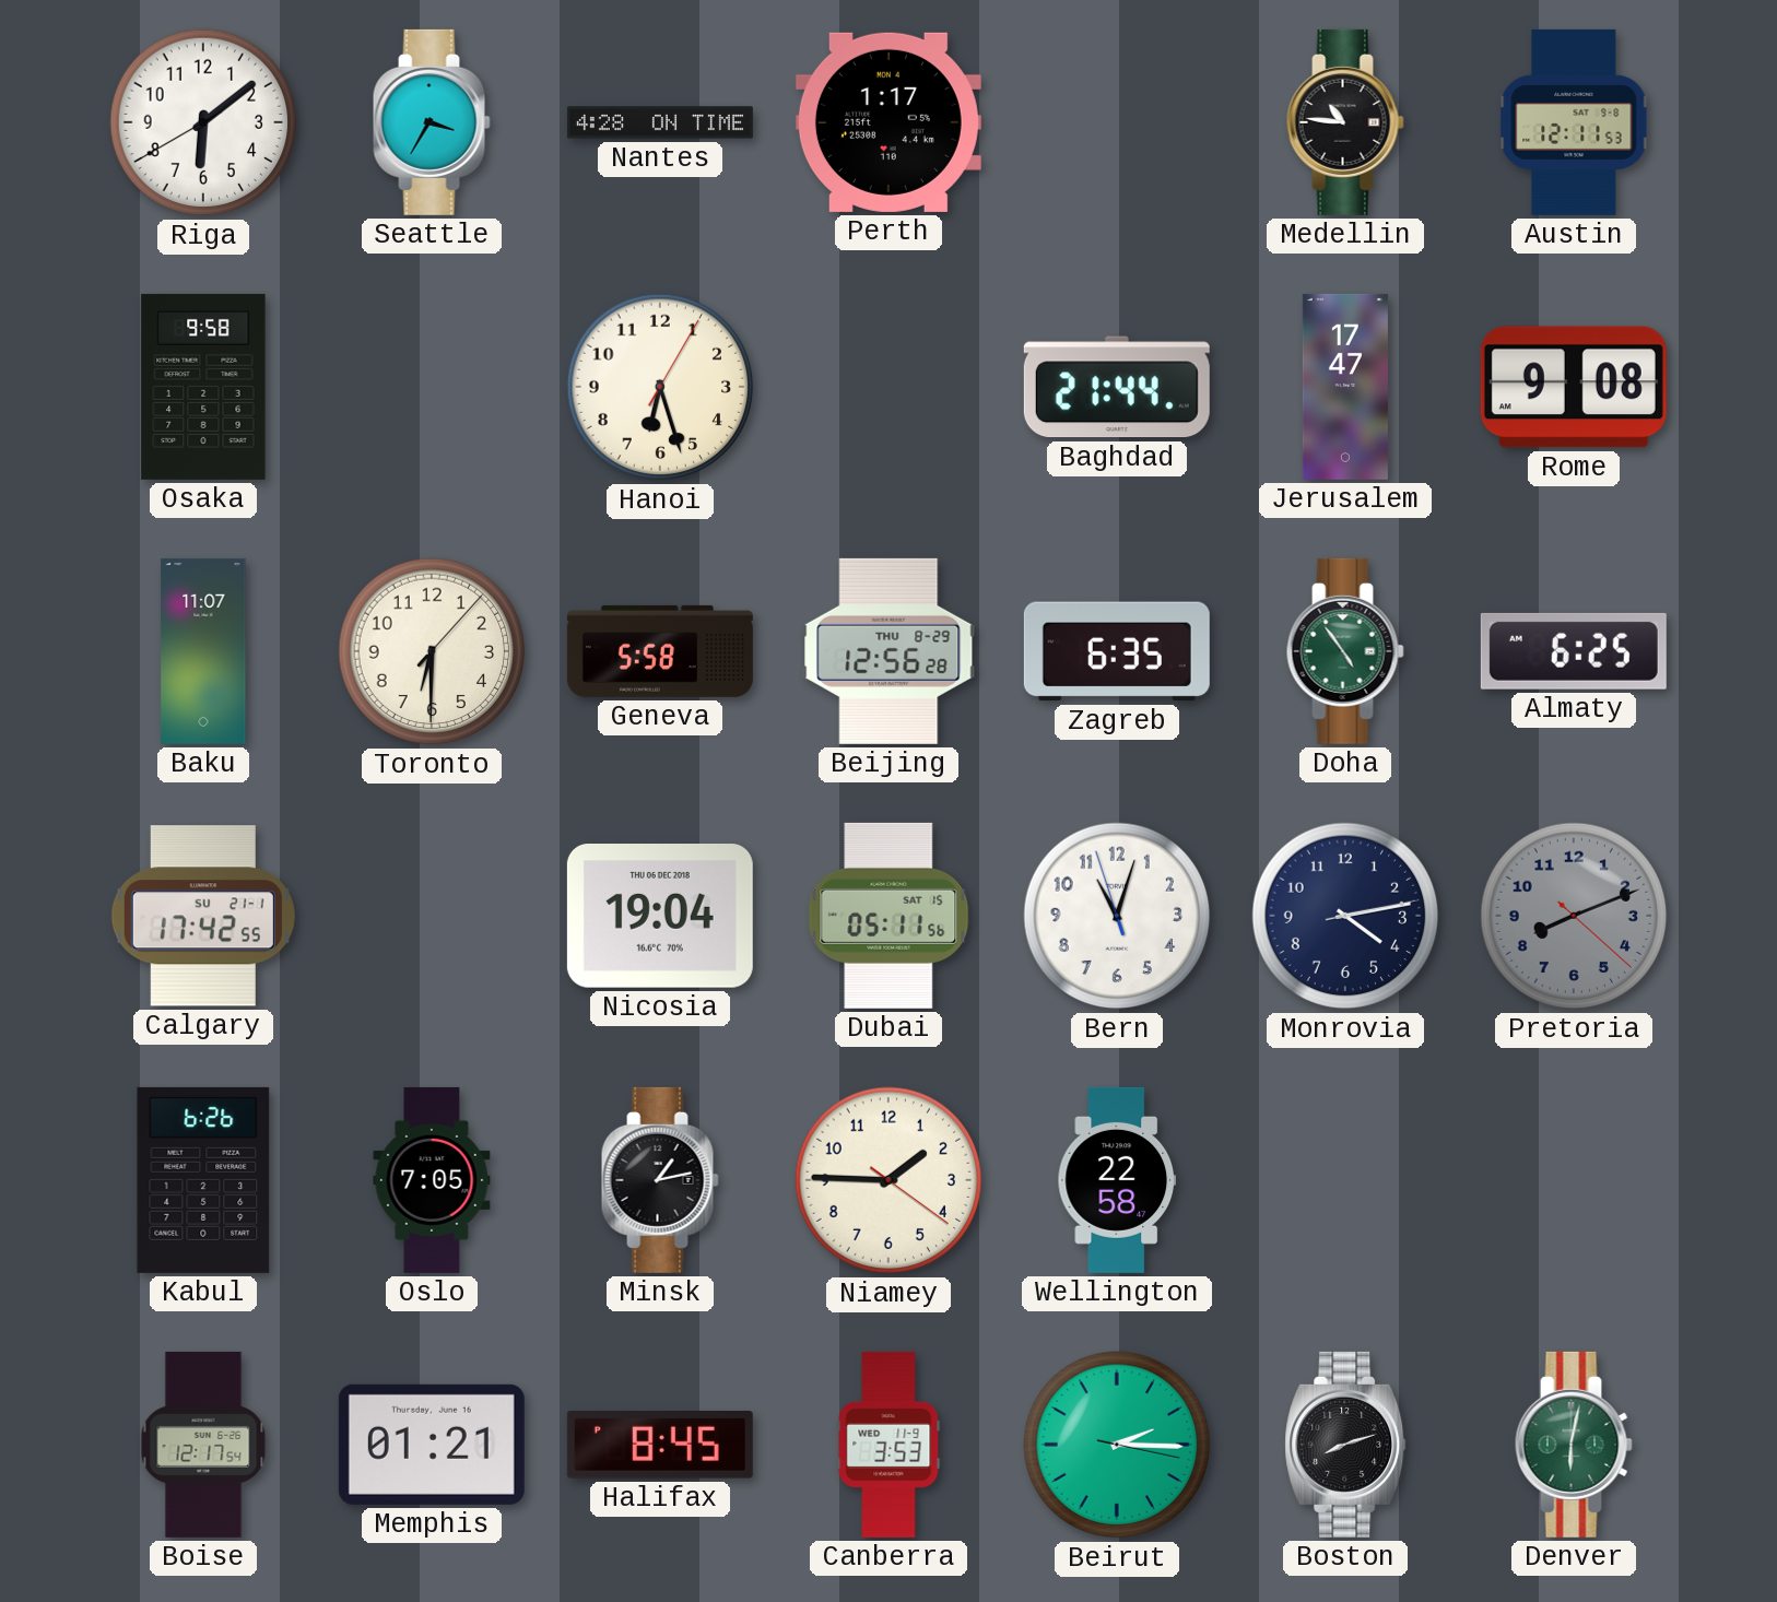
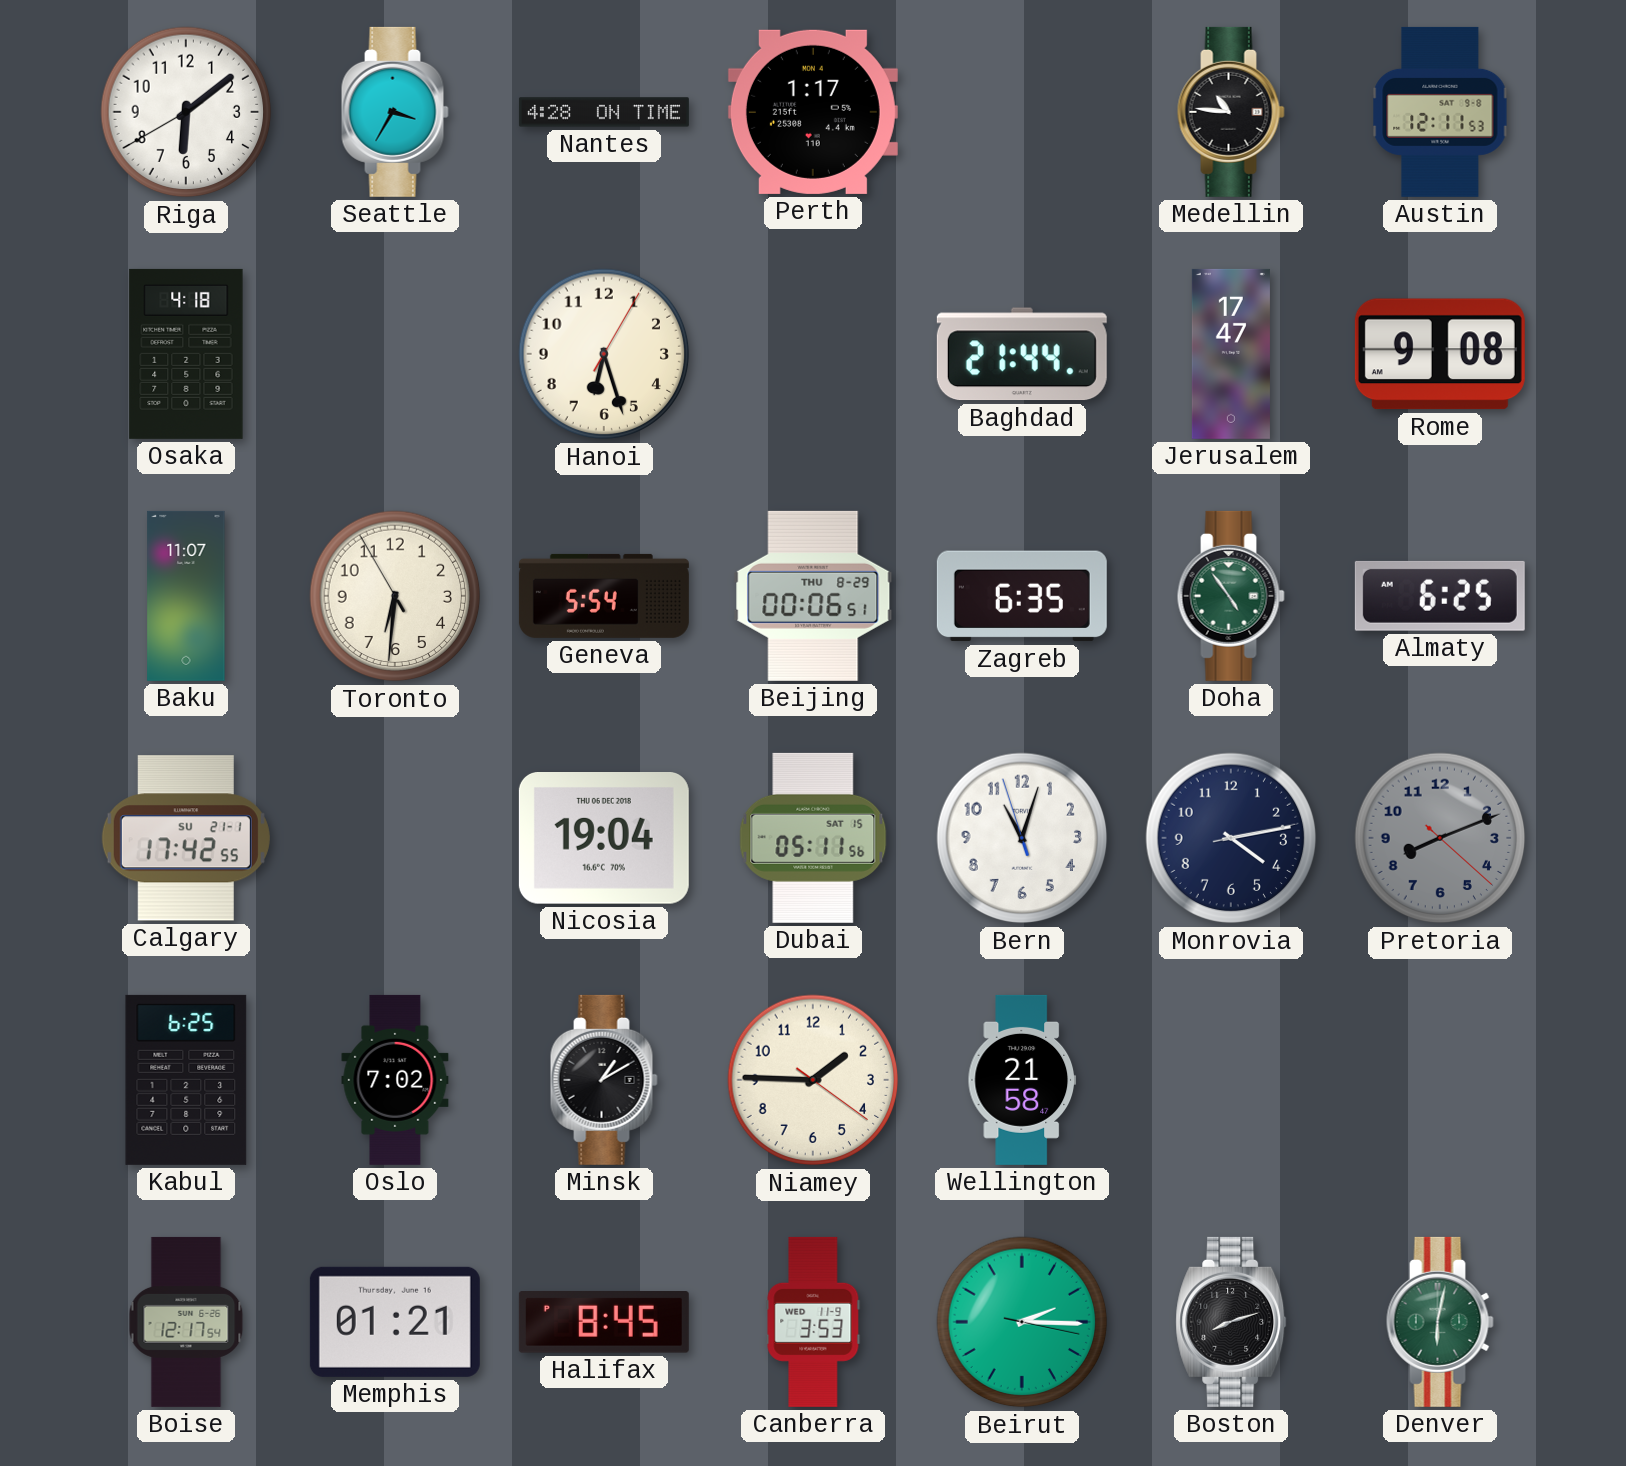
Osaka: 9:58 -> 4:18 (186, 354)
Toronto: 6:30:07 -> 6:30:55 (395, 596)
Geneva: 5:58 -> 5:54 (604, 596)
Beijing: 12:56 -> 00:06 (813, 596)
Kabul: 6:26 -> 6:25 (186, 1080)
Oslo: 7:05 -> 7:02 (395, 1080)
Minsk: 1:13 -> 1:10 (604, 1080)
Wellington: 22:58 -> 21:58 (1022, 1080)
